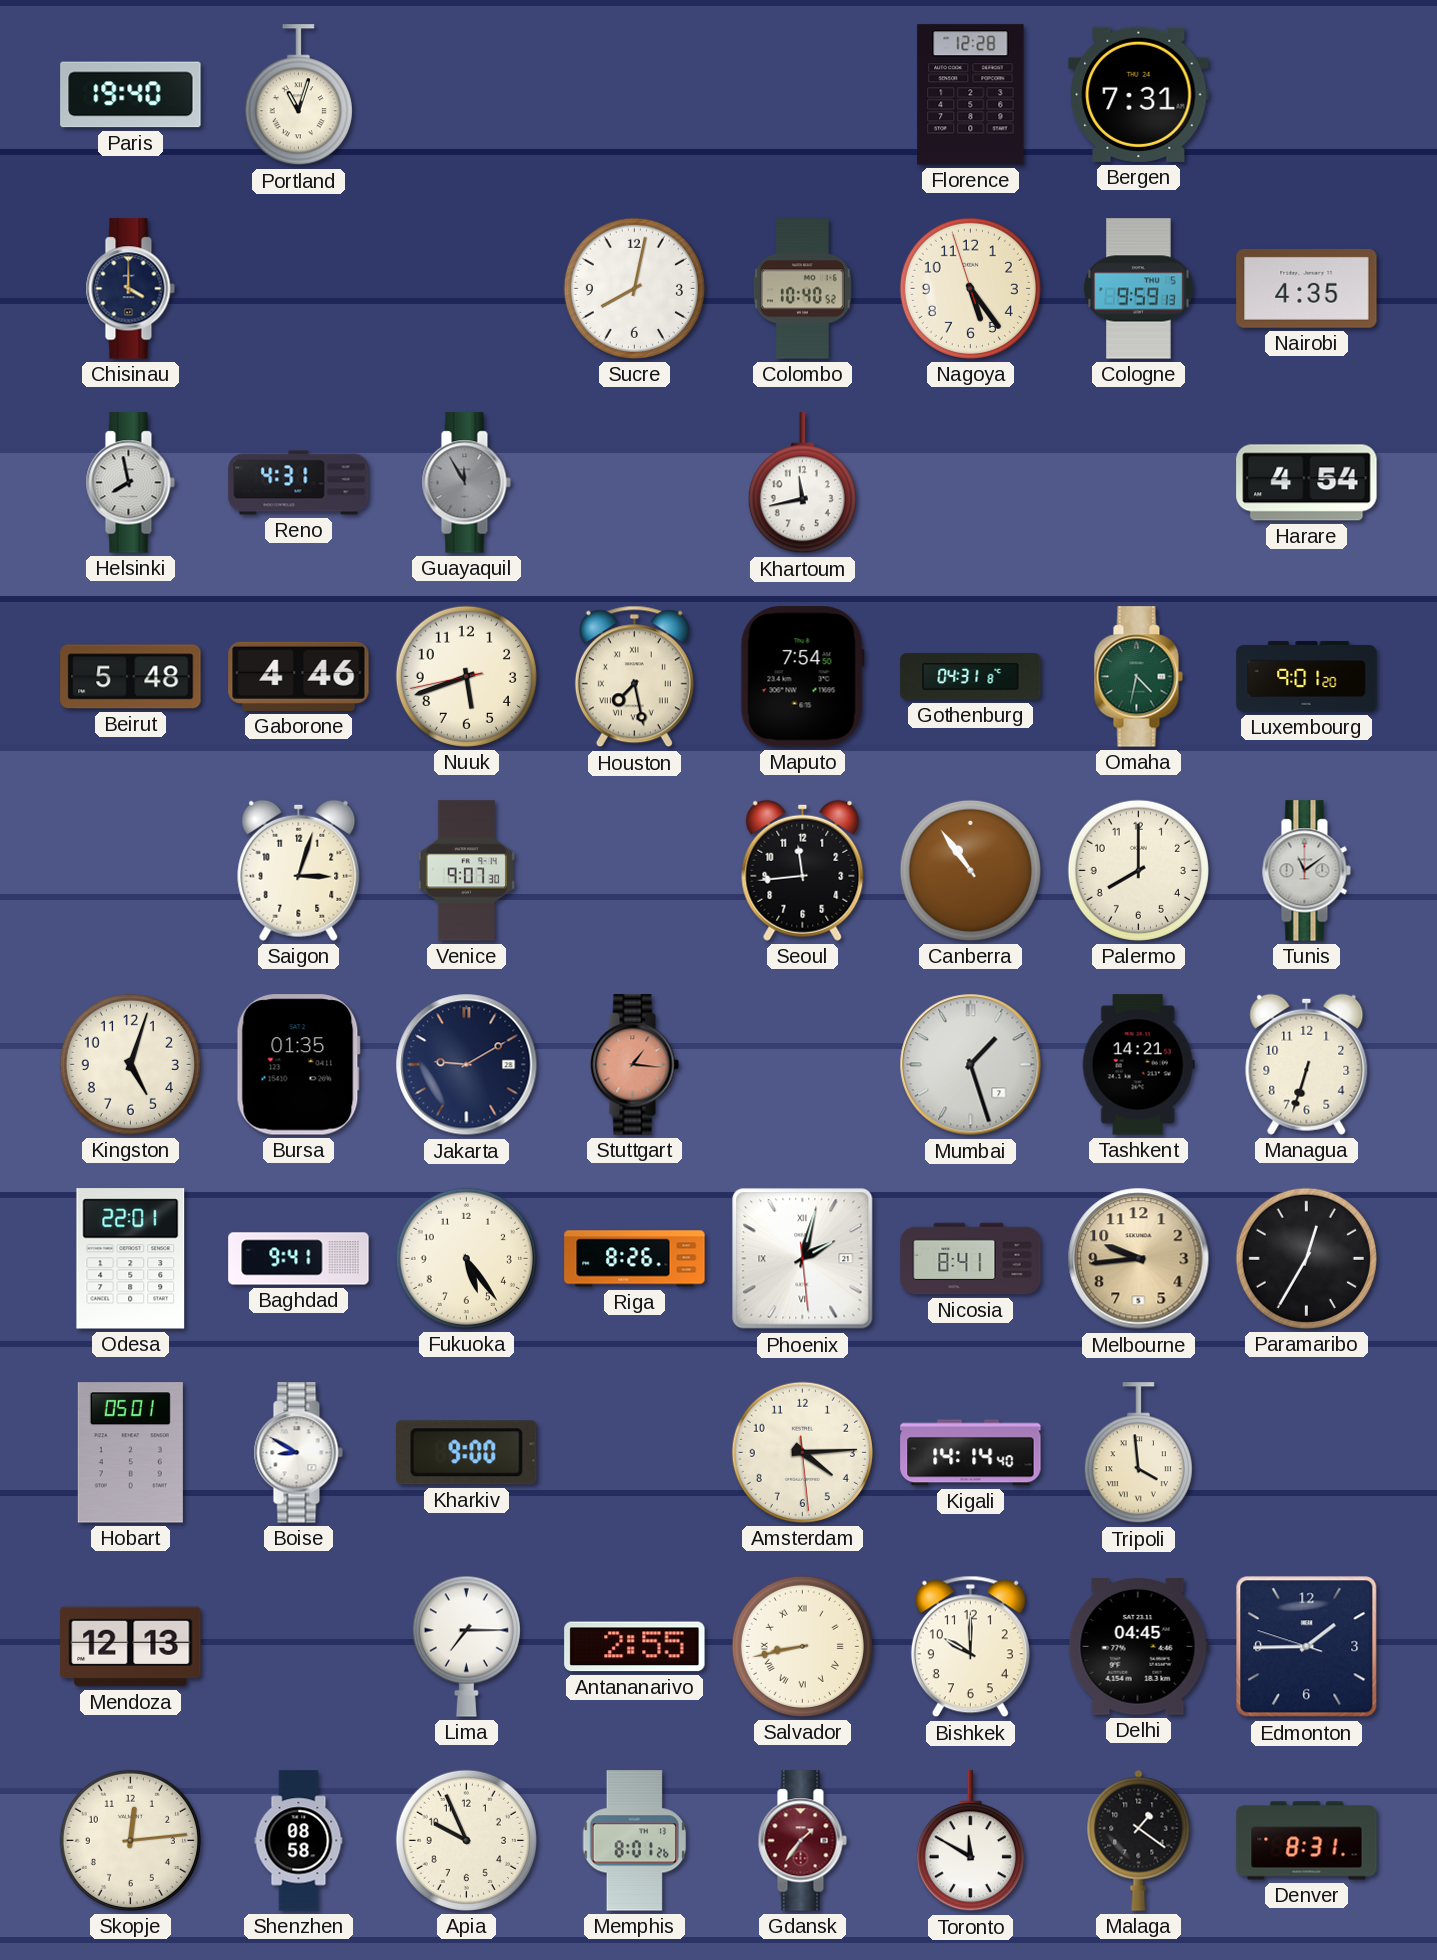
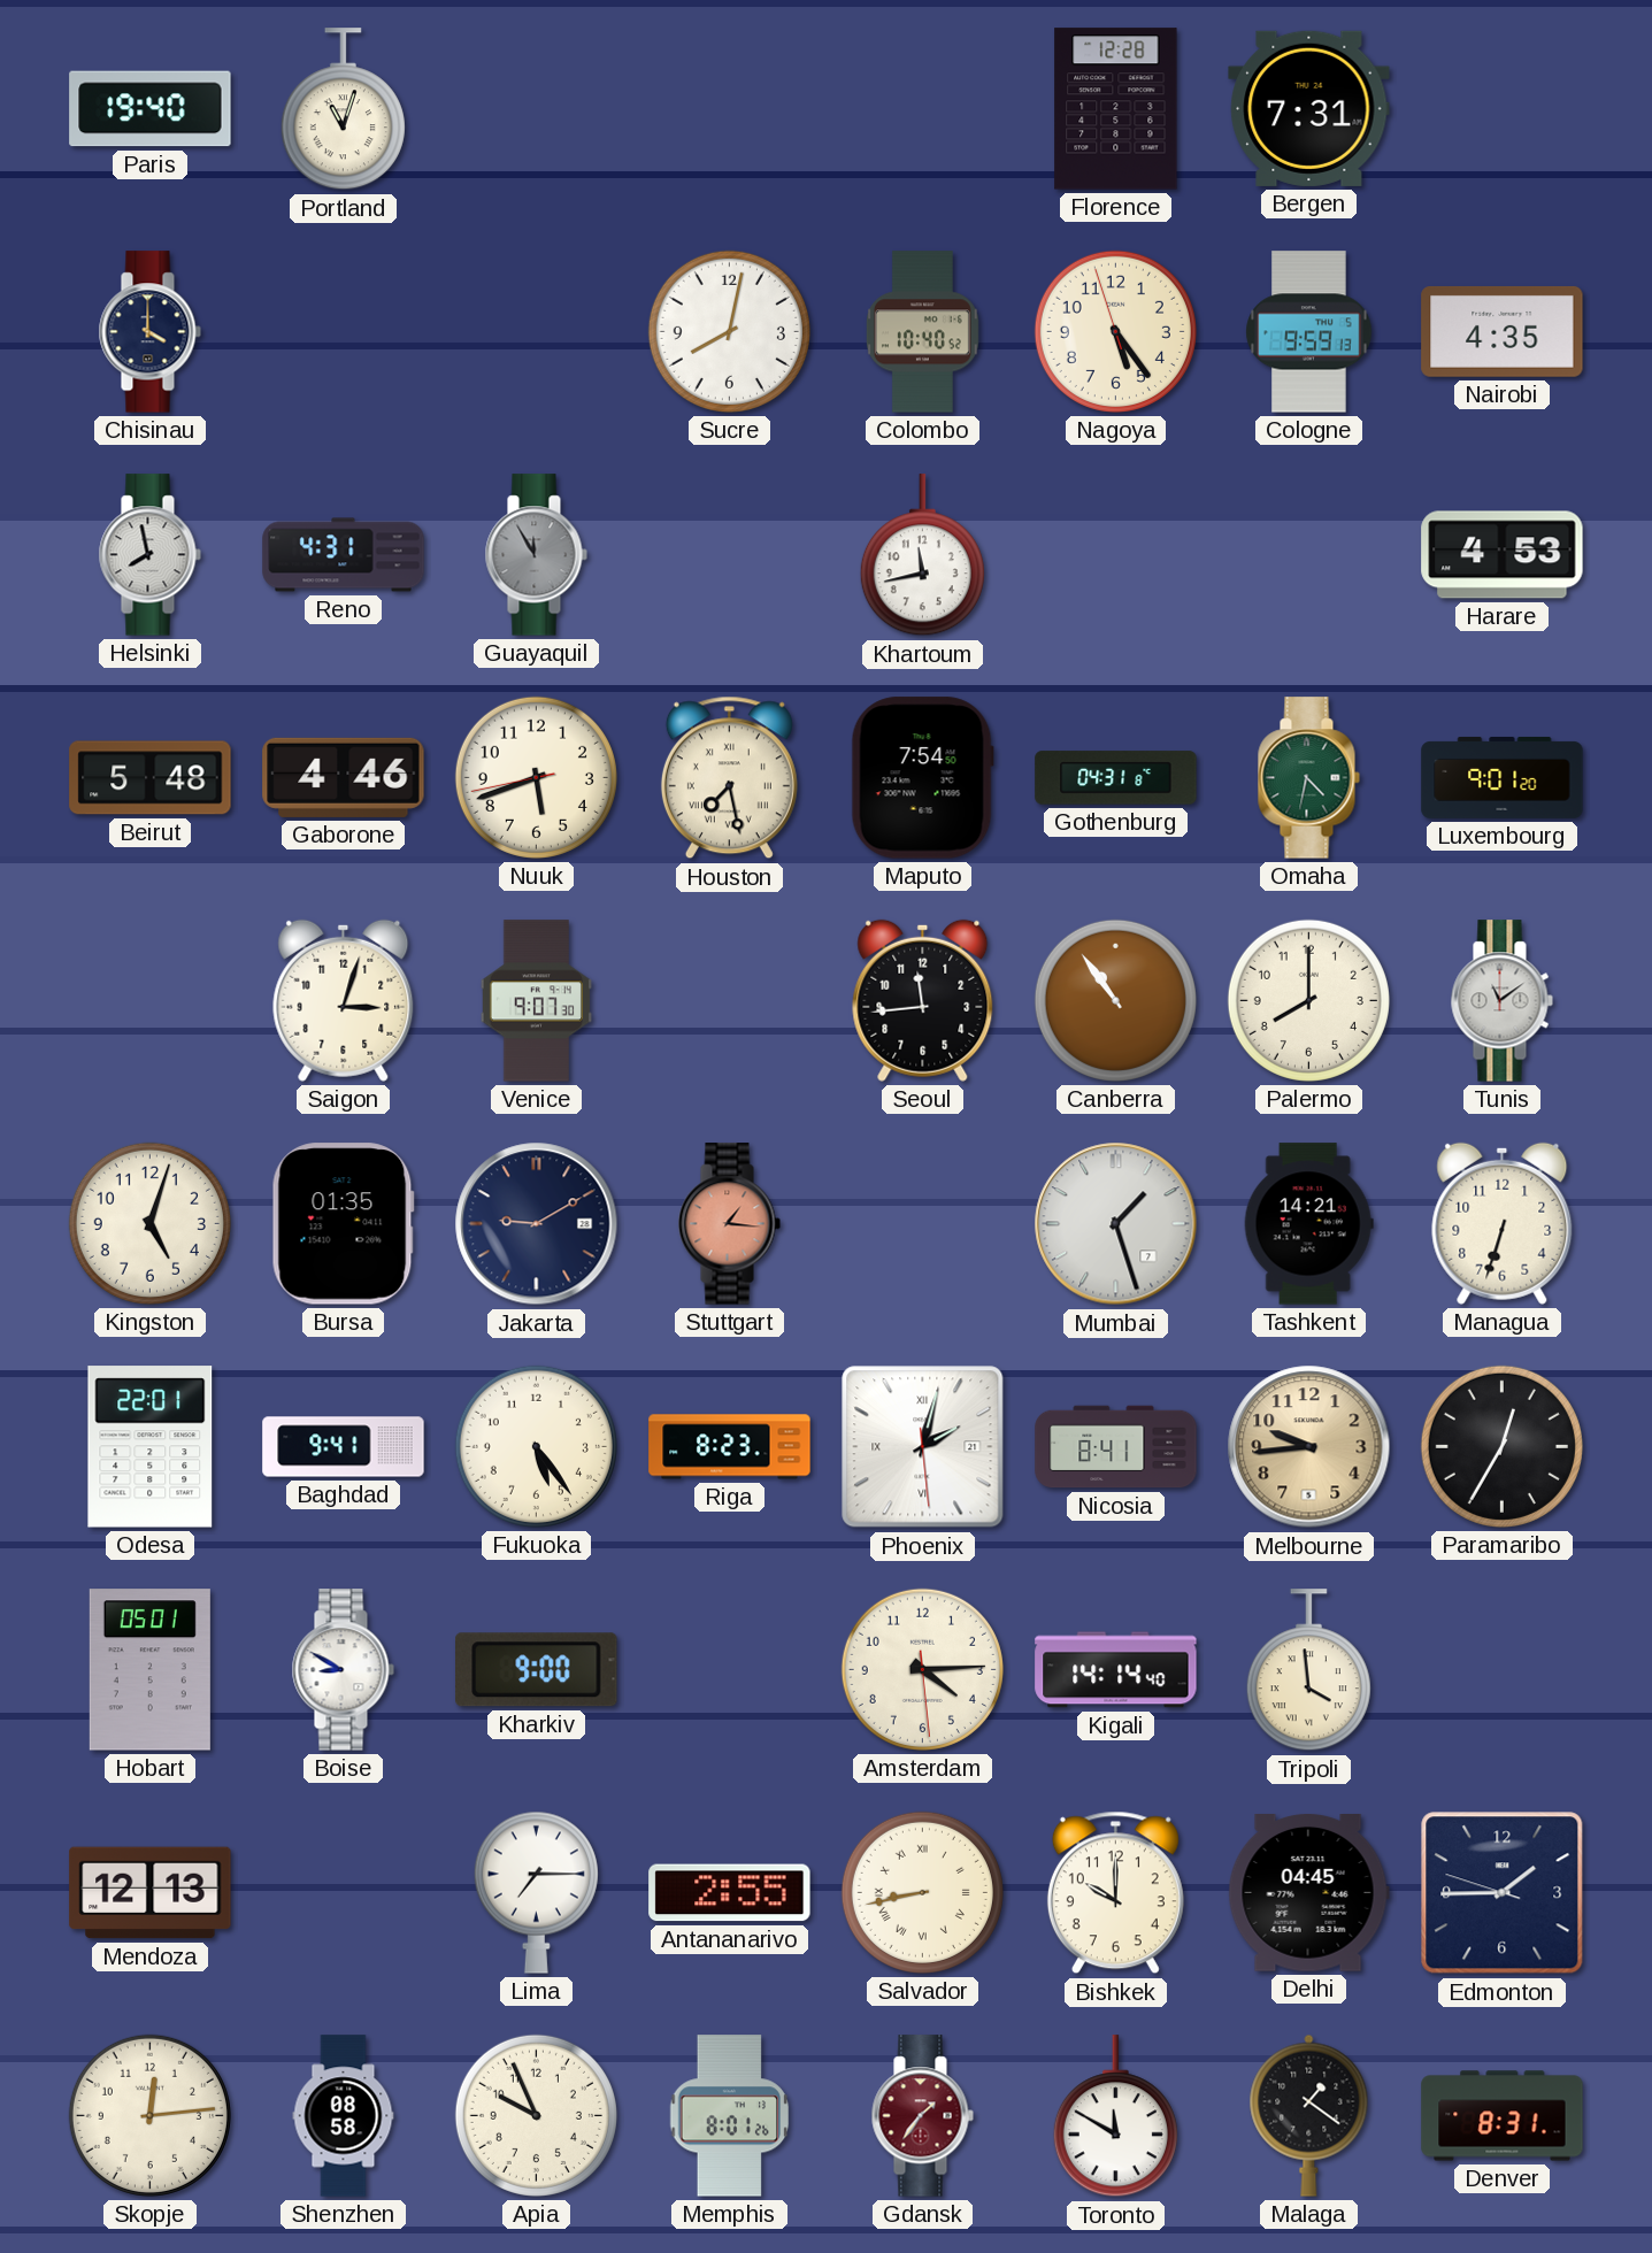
Harare: 4:54 -> 4:53 (1503, 555)
Riga: 8:26 -> 8:23 (730, 1447)
